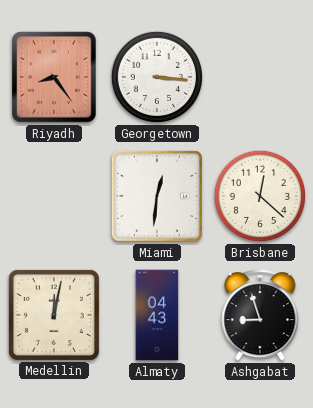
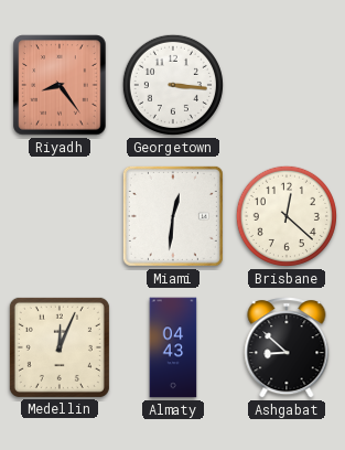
Medellin: 12:02 -> 12:04 (60, 347)
Ashgabat: 8:57 -> 8:52 (287, 347)
